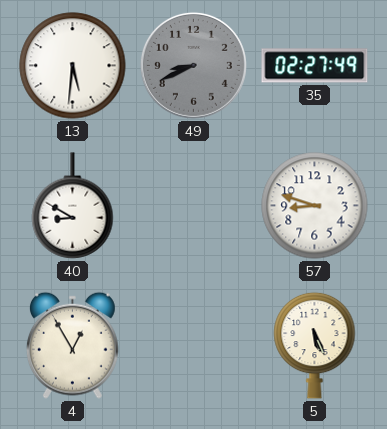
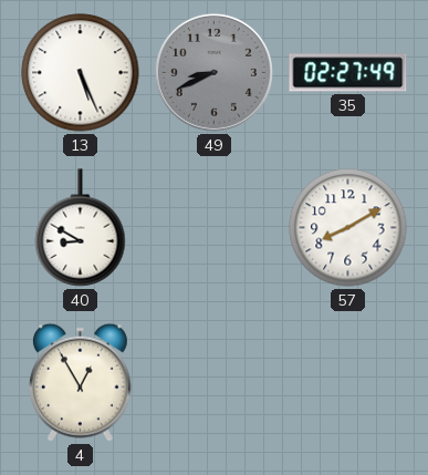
13: 5:31 -> 5:26 (81, 73)
57: 8:48 -> 8:10 (348, 228)
5: 5:26 -> none (315, 345)
